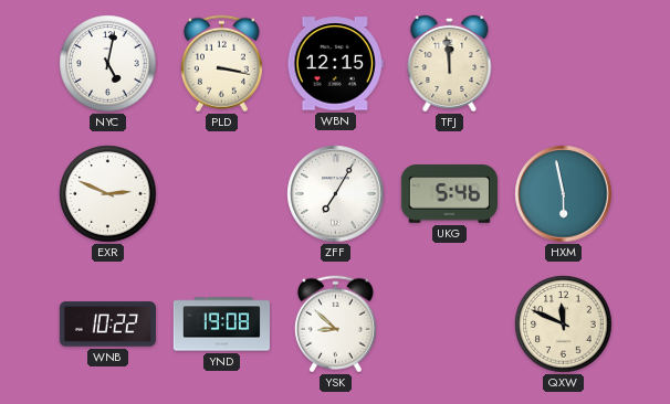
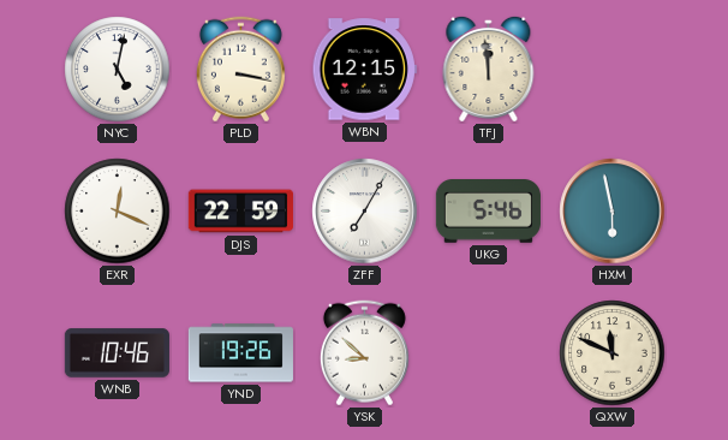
EXR: 2:49 -> 12:19 (118, 212)
DJS: none -> 22:59 (240, 212)
WNB: 10:22 -> 10:46 (117, 353)
YND: 19:08 -> 19:26 (240, 353)
